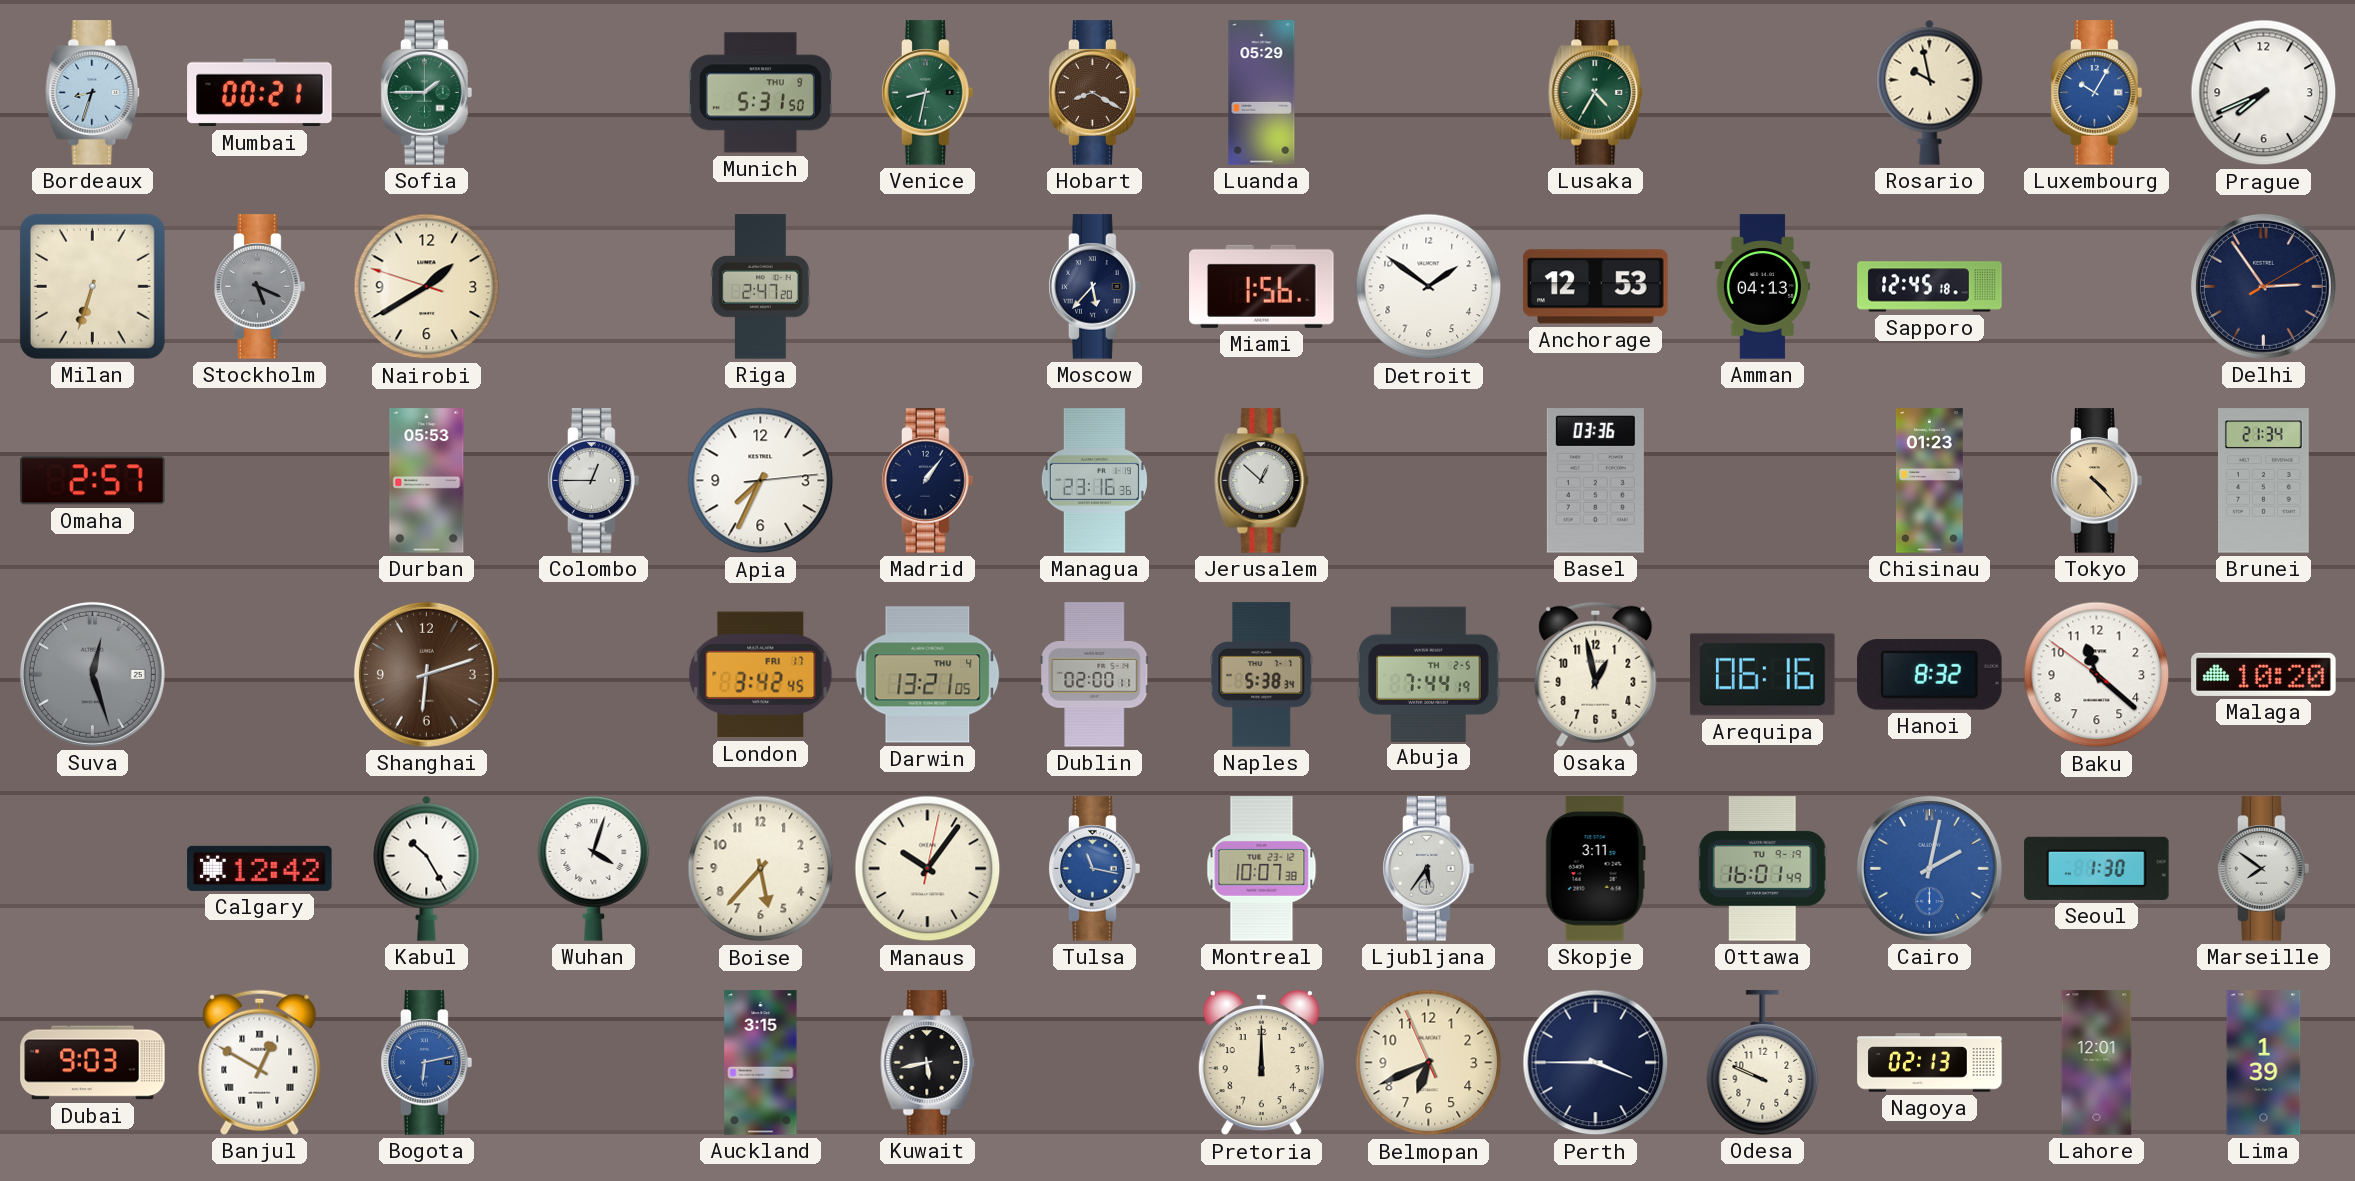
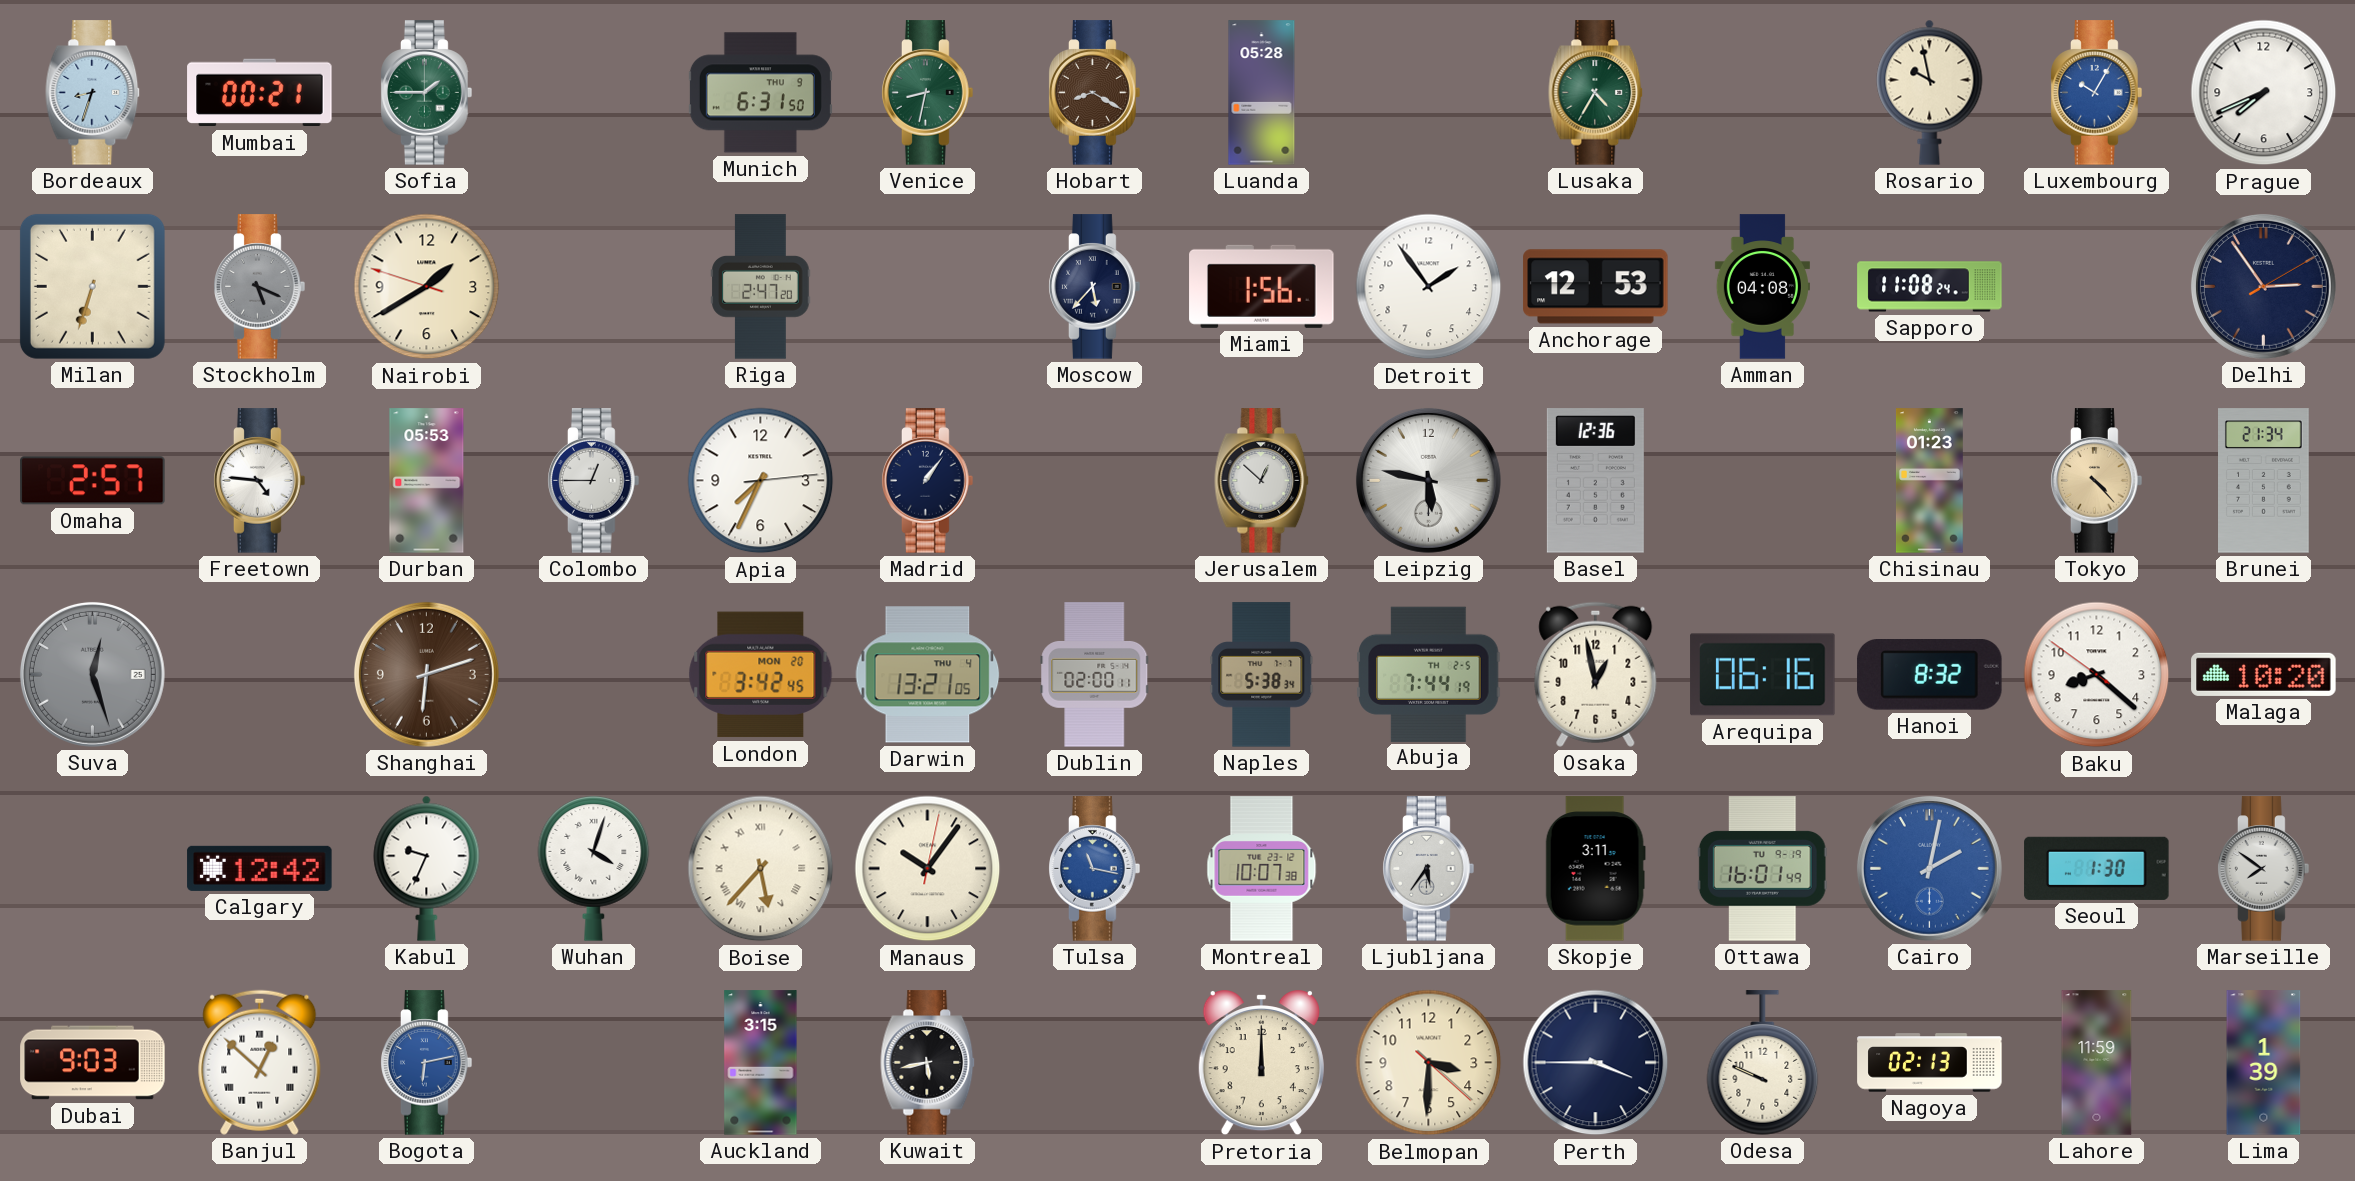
Munich: 5:31 -> 6:31 (760, 93)
Luanda: 05:29 -> 05:28 (1262, 93)
Detroit: 1:51 -> 1:54 (1429, 287)
Amman: 04:13 -> 04:08 (1762, 287)
Sapporo: 12:45 -> 11:08 (1930, 287)
Freetown: none -> 4:46 (260, 481)
Managua: 23:16 -> none (1094, 481)
Leipzig: none -> 5:47 (1428, 480)
Basel: 03:36 -> 12:36 (1595, 481)
London date: FRI 17 -> MON 20 (761, 675)
Baku: 11:21 -> 8:21 (2097, 675)
Kabul: 10:25 -> 9:34 (427, 868)
Boise numerals: Arabic -> Roman (761, 869)
Banjul: 12:50 -> 12:52 (260, 1062)
Belmopan: 6:40 -> 3:30 (1429, 1063)
Lahore: 12:01 -> 11:59 (2097, 1063)
